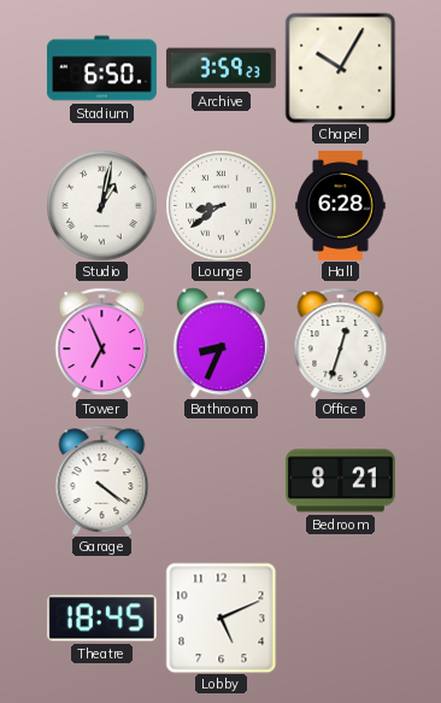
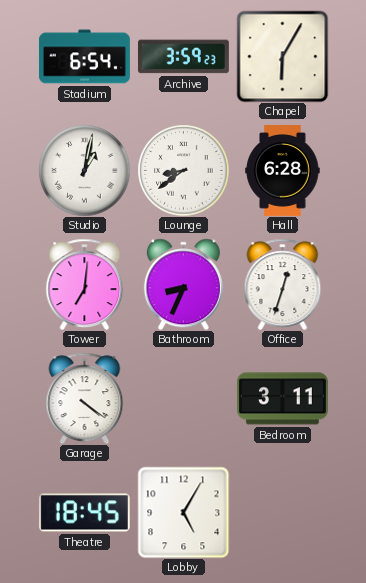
Stadium: 6:50 -> 6:54 (84, 57)
Chapel: 10:05 -> 6:05 (282, 56)
Tower: 6:56 -> 7:01 (85, 284)
Bedroom: 8:21 -> 3:11 (282, 399)
Lobby: 5:11 -> 5:05 (183, 512)
